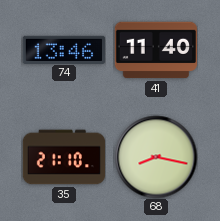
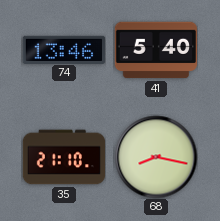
41: 11:40 -> 5:40 (156, 50)
